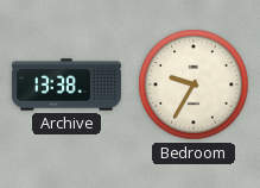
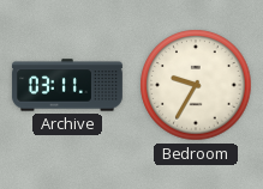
Archive: 13:38 -> 03:11 (67, 85)
